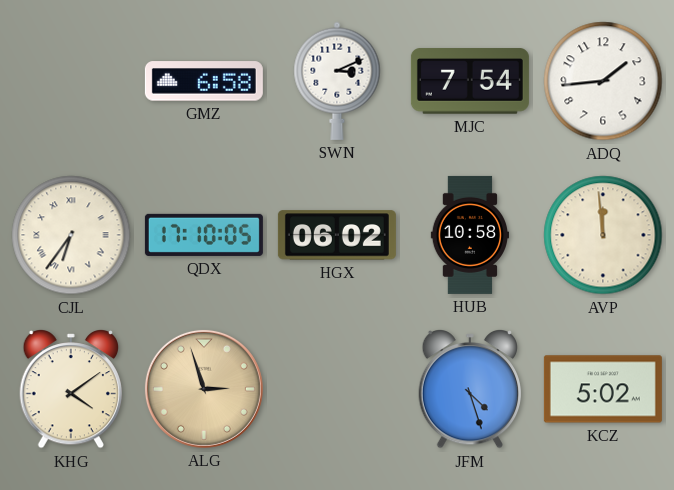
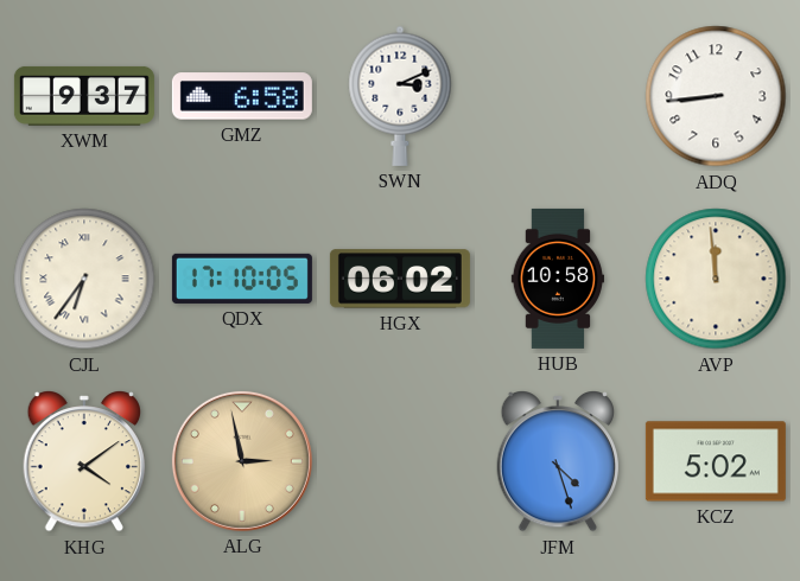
XWM: none -> 9:37 (84, 96)
MJC: 7:54 -> none (470, 81)
ADQ: 1:44 -> 8:44 (716, 96)
ALG: 2:57 -> 2:58 (242, 461)
